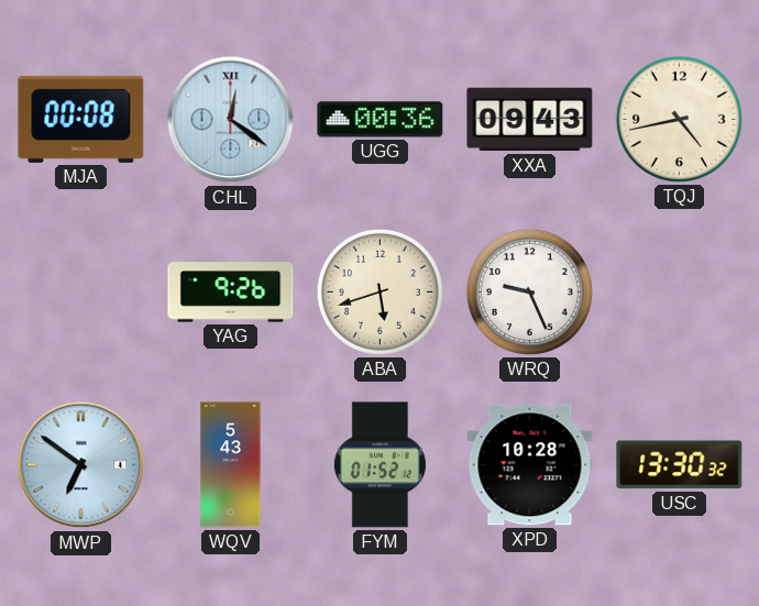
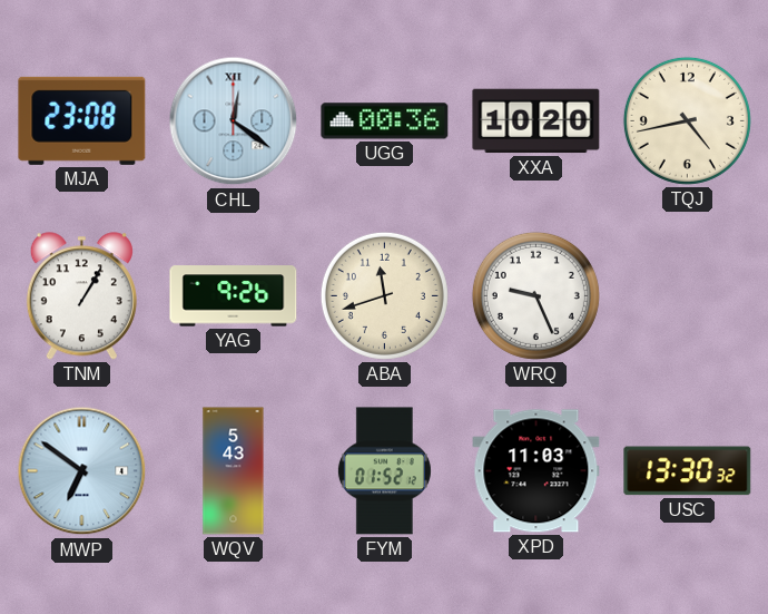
MJA: 00:08 -> 23:08 (82, 120)
XXA: 09:43 -> 10:20 (536, 121)
TNM: none -> 1:05 (81, 296)
ABA: 5:42 -> 11:42 (384, 295)
XPD: 10:28 -> 11:03 (536, 471)
